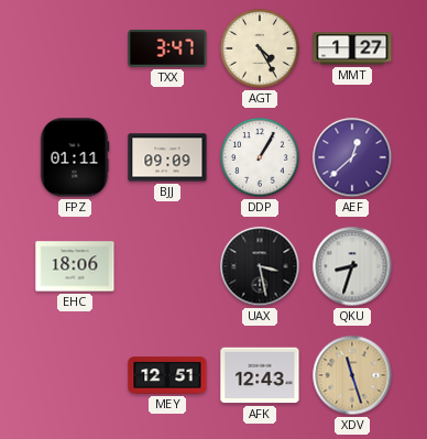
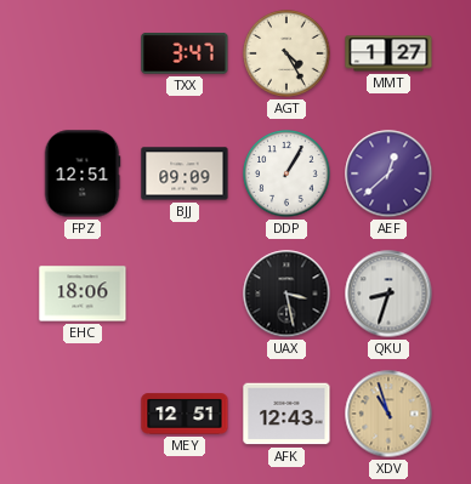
FPZ: 01:11 -> 12:51 (83, 173)
XDV: 11:27 -> 10:57 (388, 414)
